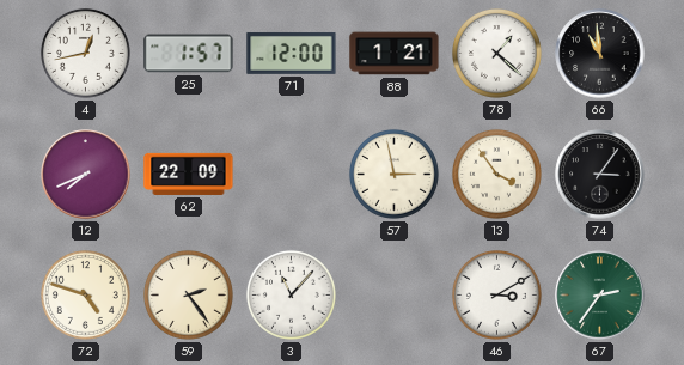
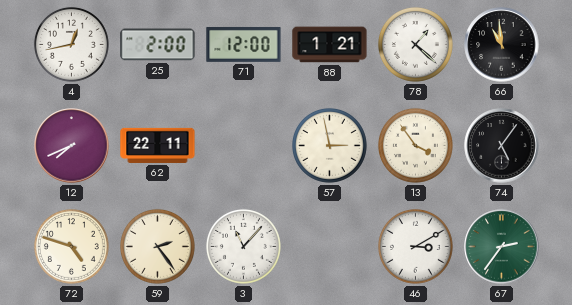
25: 1:57 -> 2:00 (158, 45)
62: 22:09 -> 22:11 (158, 145)
74: 3:06 -> 5:06 (502, 146)
